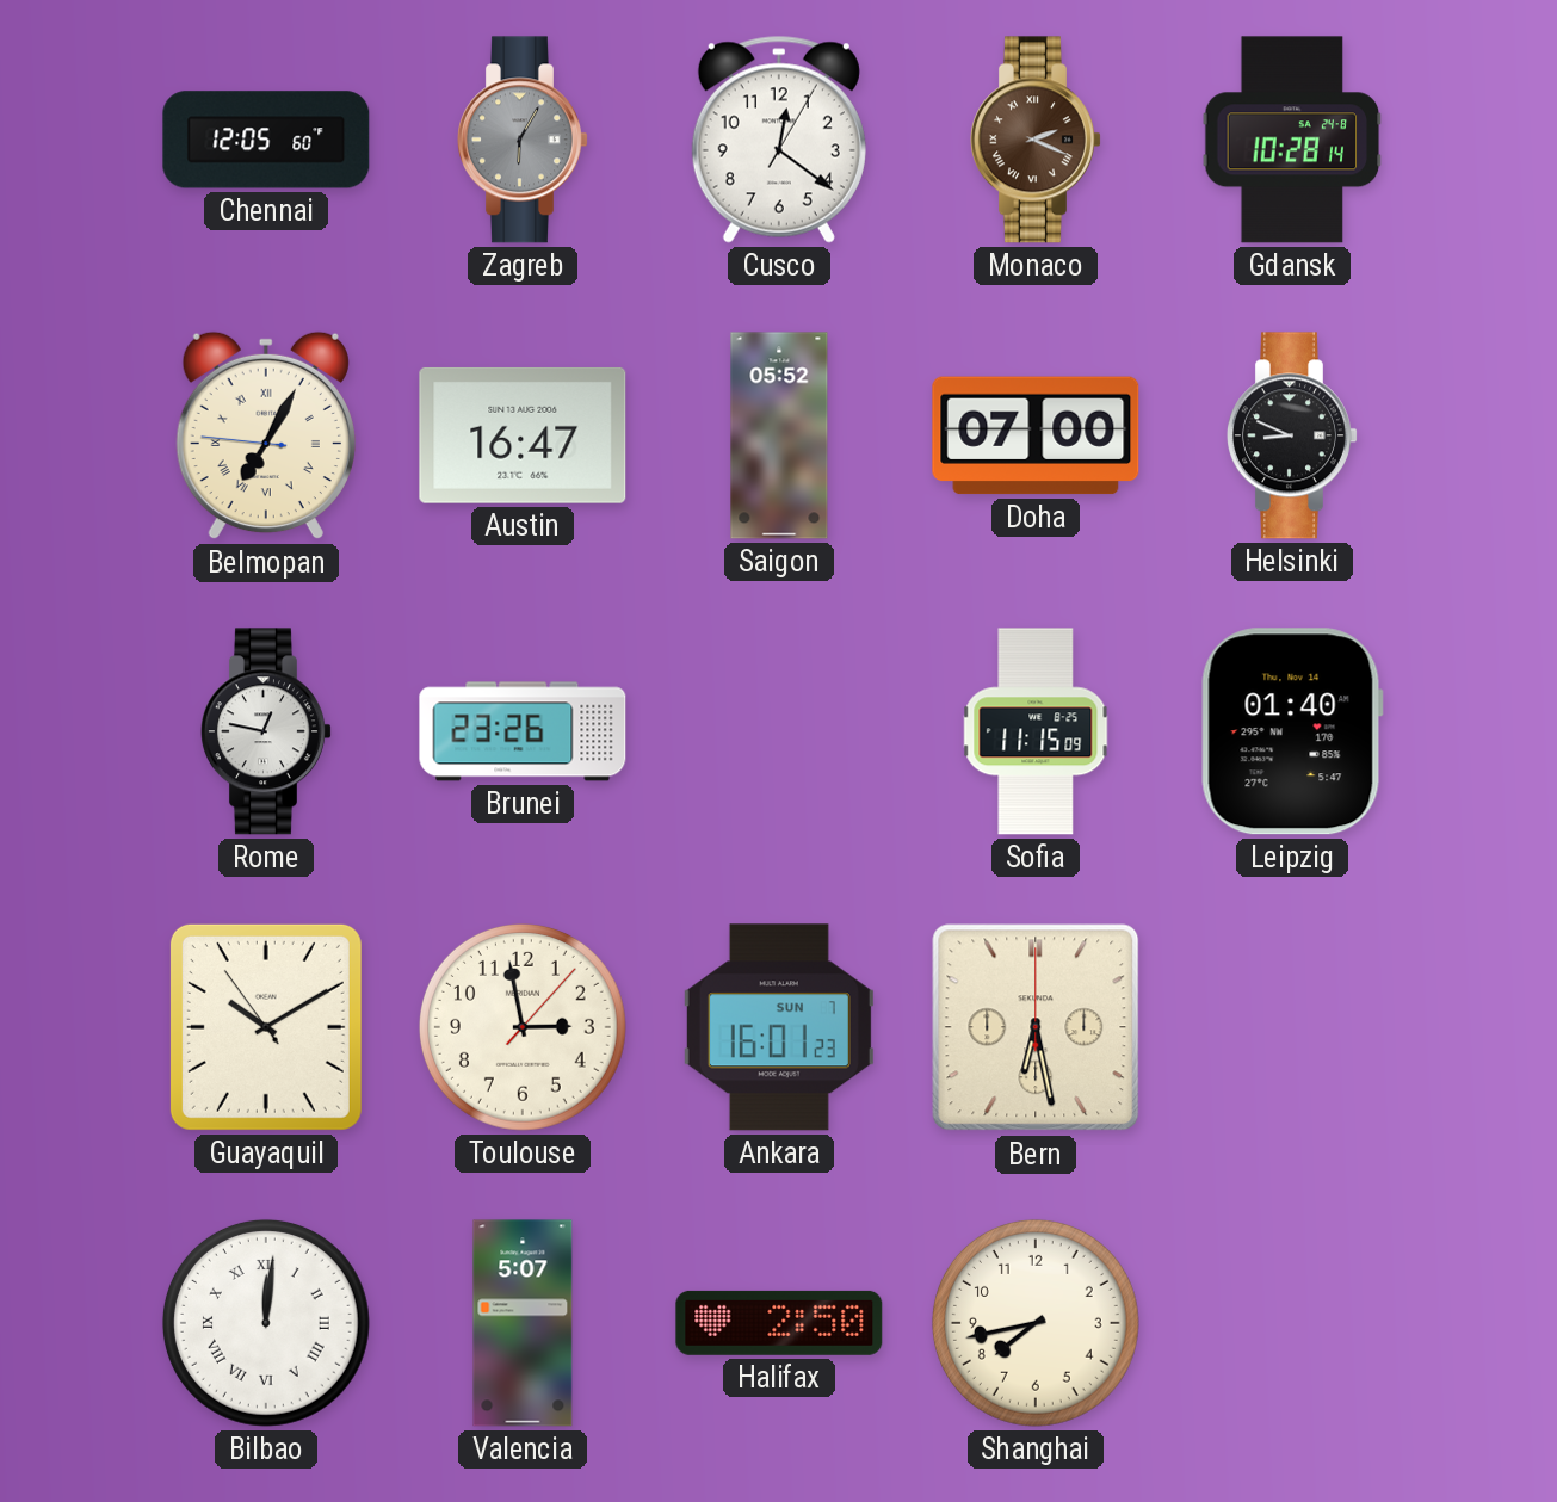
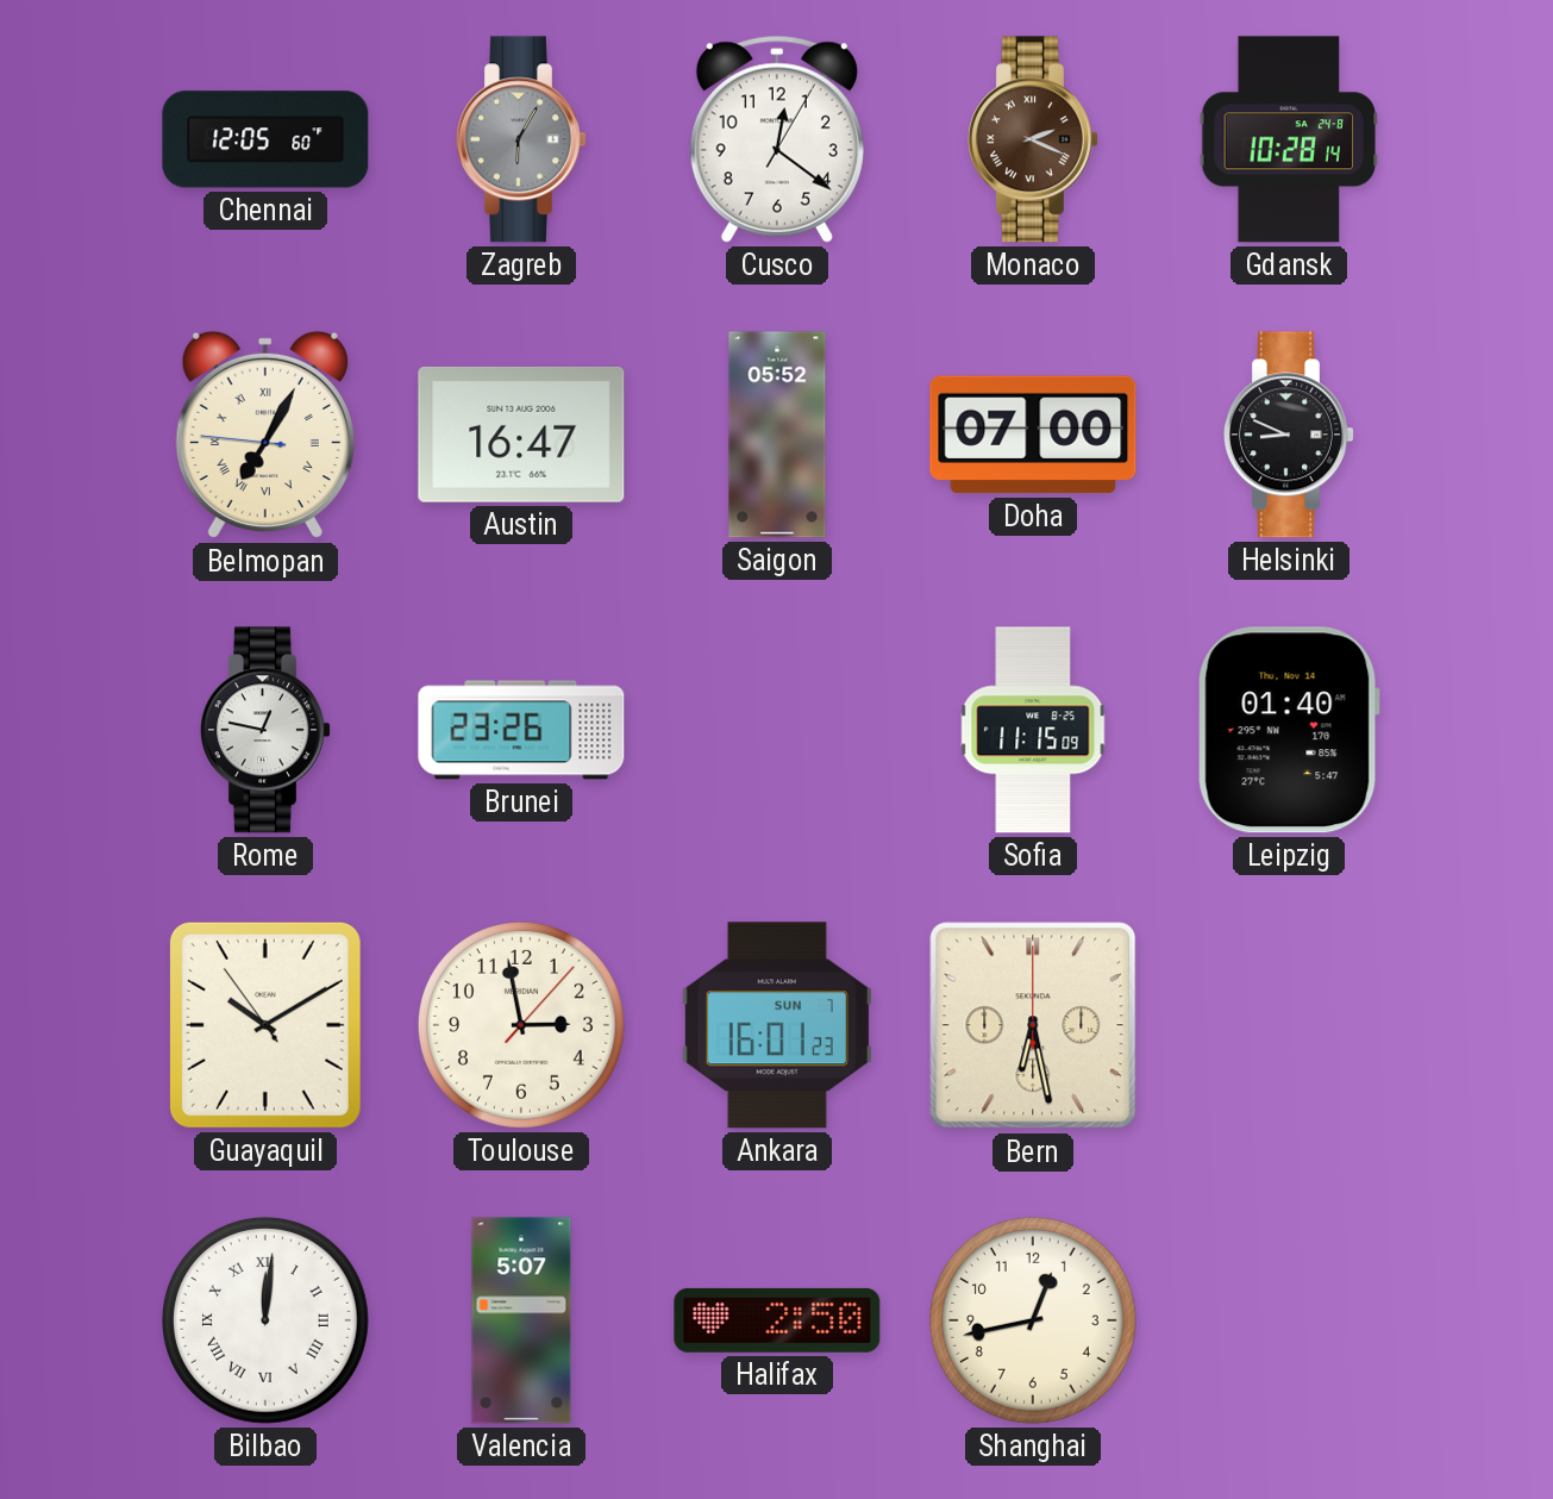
Shanghai: 7:43 -> 12:43 (1033, 1320)
